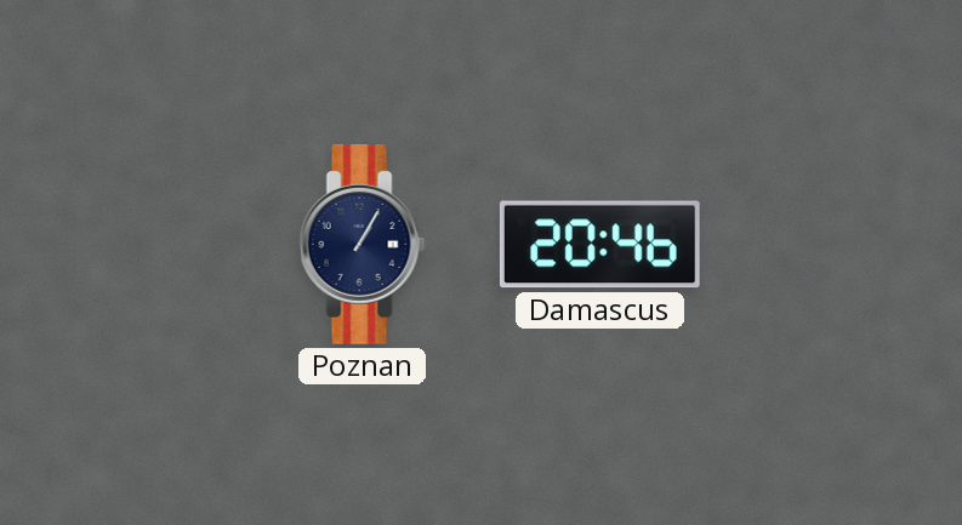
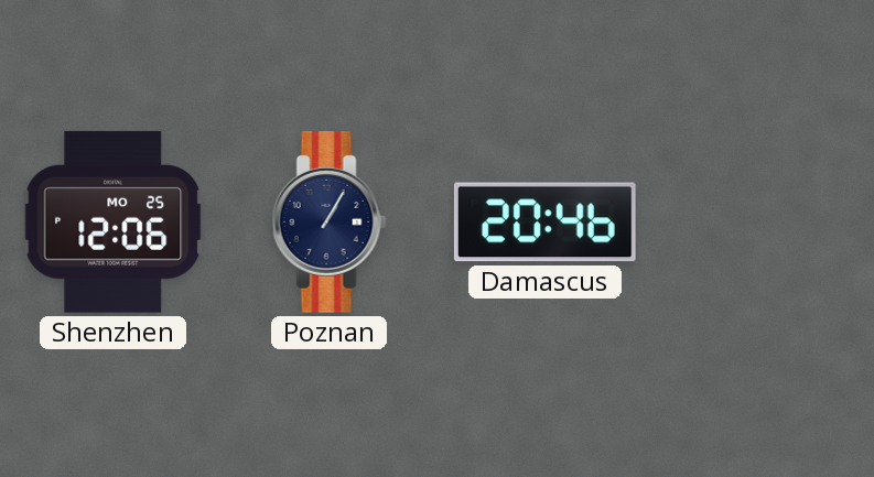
Shenzhen: none -> 12:06 (114, 221)
